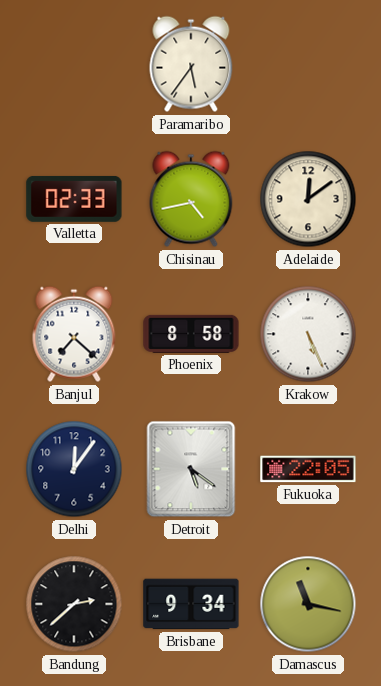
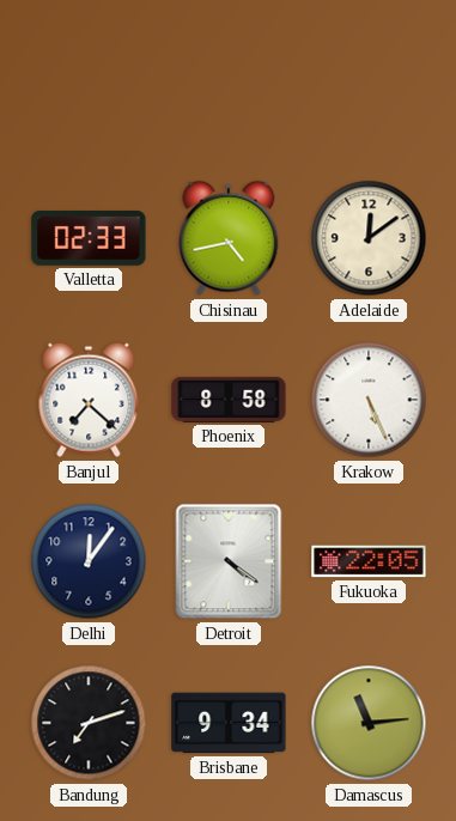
Paramaribo: 5:36 -> none (191, 64)
Detroit: 5:21 -> 4:21 (229, 561)
Bandung: 2:38 -> 7:12 (89, 723)
Damascus: 11:17 -> 11:14 (369, 723)
